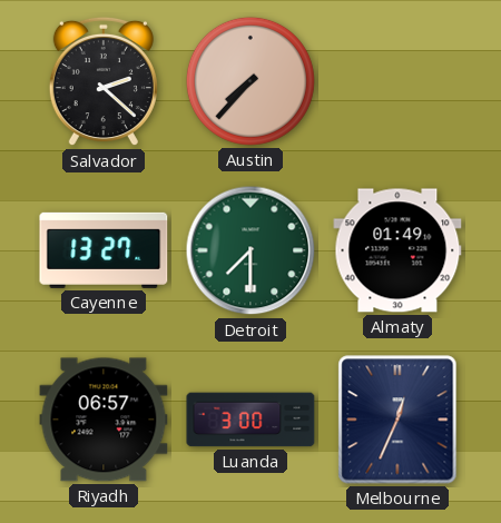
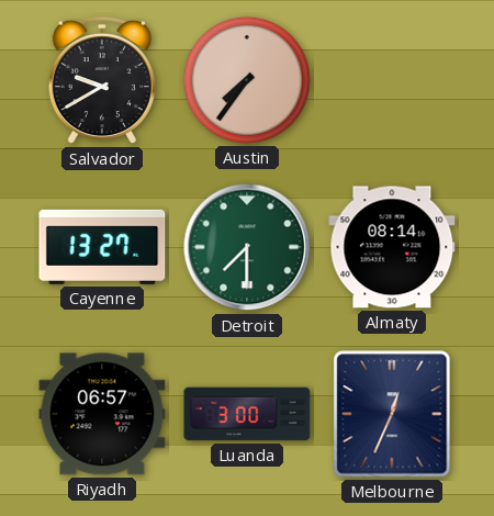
Salvador: 2:22 -> 9:40 (102, 80)
Austin: 7:37 -> 7:36 (247, 80)
Almaty: 01:49 -> 08:14 (392, 247)
